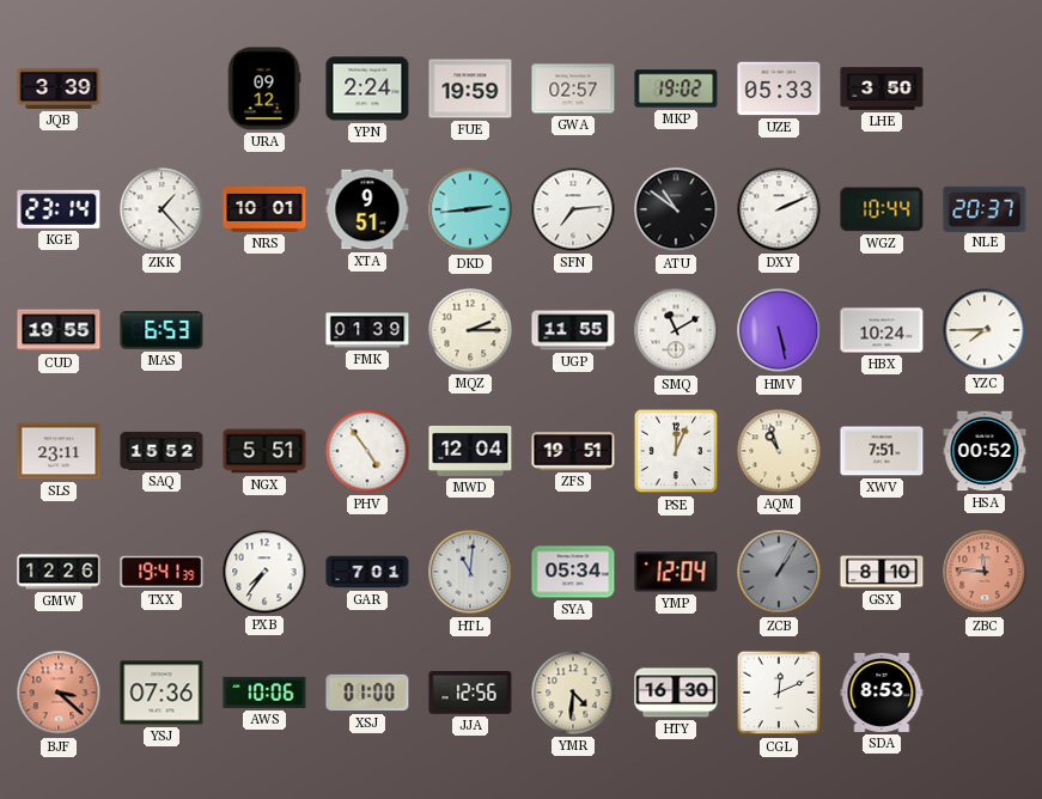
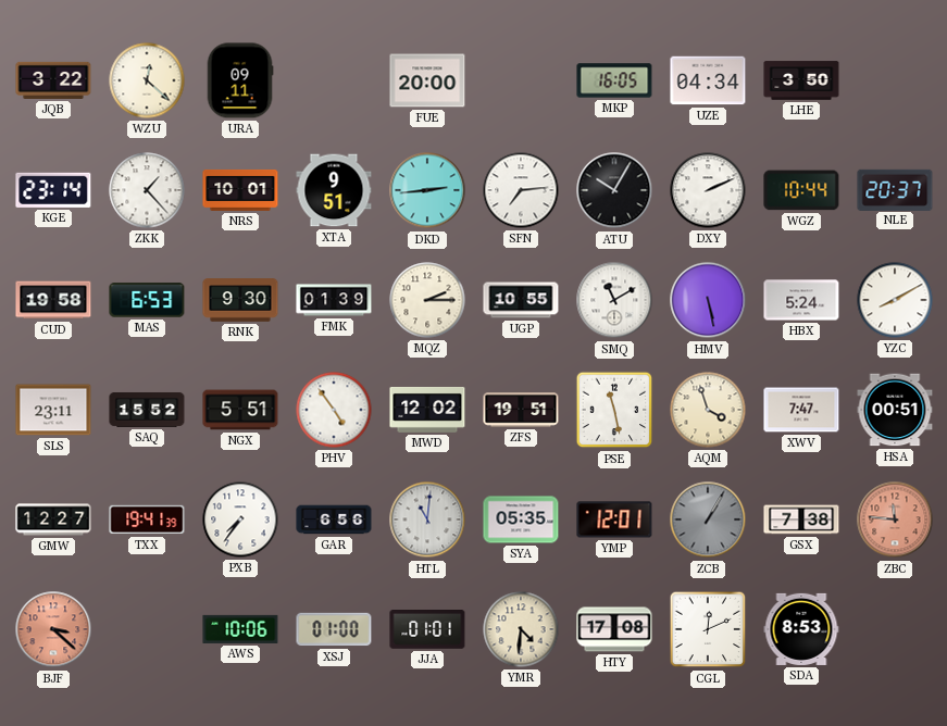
JQB: 3:39 -> 3:22 (53, 80)
WZU: none -> 12:22 (147, 80)
URA: 09:12 -> 09:11 (240, 80)
YPN: 2:24 -> none (367, 89)
FUE: 19:59 -> 20:00 (427, 80)
GWA: 02:57 -> none (573, 89)
MKP: 19:02 -> 16:05 (614, 80)
UZE: 05:33 -> 04:34 (708, 80)
ATU: 10:51 -> 10:05 (614, 190)
CUD: 19:55 -> 19:58 (53, 300)
RNK: none -> 9:30 (240, 300)
UGP: 11:55 -> 10:55 (521, 300)
HBX: 10:24 -> 5:24 (801, 300)
YZC: 7:45 -> 8:10 (895, 300)
MWD: 12:04 -> 12:02 (427, 410)
PSE: 12:04 -> 11:28 (614, 410)
AQM: 10:57 -> 3:57 (708, 410)
XWV: 7:51 -> 7:47 (801, 410)
HSA: 00:52 -> 00:51 (895, 410)
GMW: 12:26 -> 12:27 (53, 520)
GAR: 7:01 -> 6:56 (334, 520)
SYA: 05:34 -> 05:35 (521, 520)
YMP: 12:04 -> 12:01 (614, 520)
GSX: 8:10 -> 7:38 (801, 520)
YSJ: 07:36 -> none (162, 693)
JJA: 12:56 -> 01:01 (427, 630)
HTY: 16:30 -> 17:08 (614, 629)
